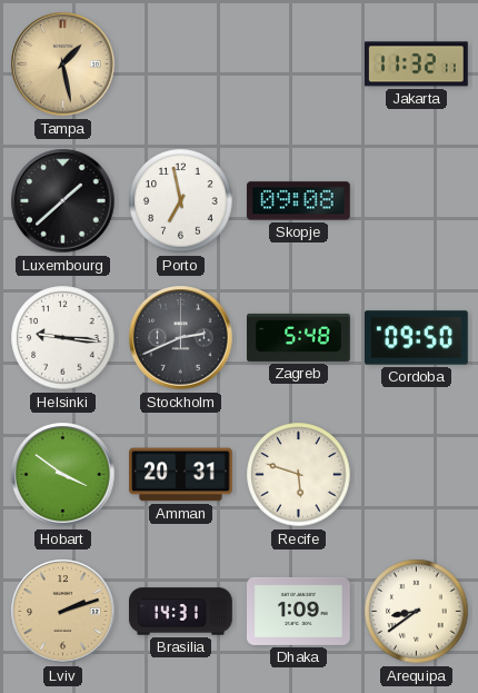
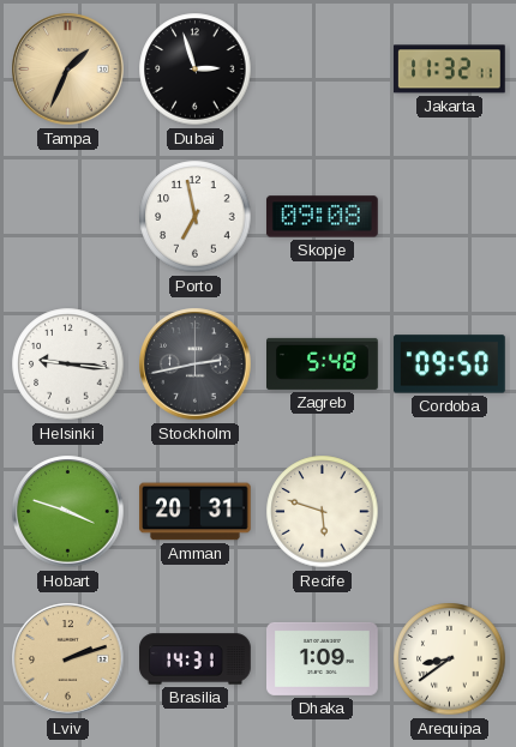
Tampa: 1:28 -> 1:34 (68, 70)
Dubai: none -> 2:57 (196, 70)
Luxembourg: 1:38 -> none (63, 201)
Stockholm: 2:41 -> 2:43 (196, 365)
Hobart: 3:51 -> 3:48 (68, 512)
